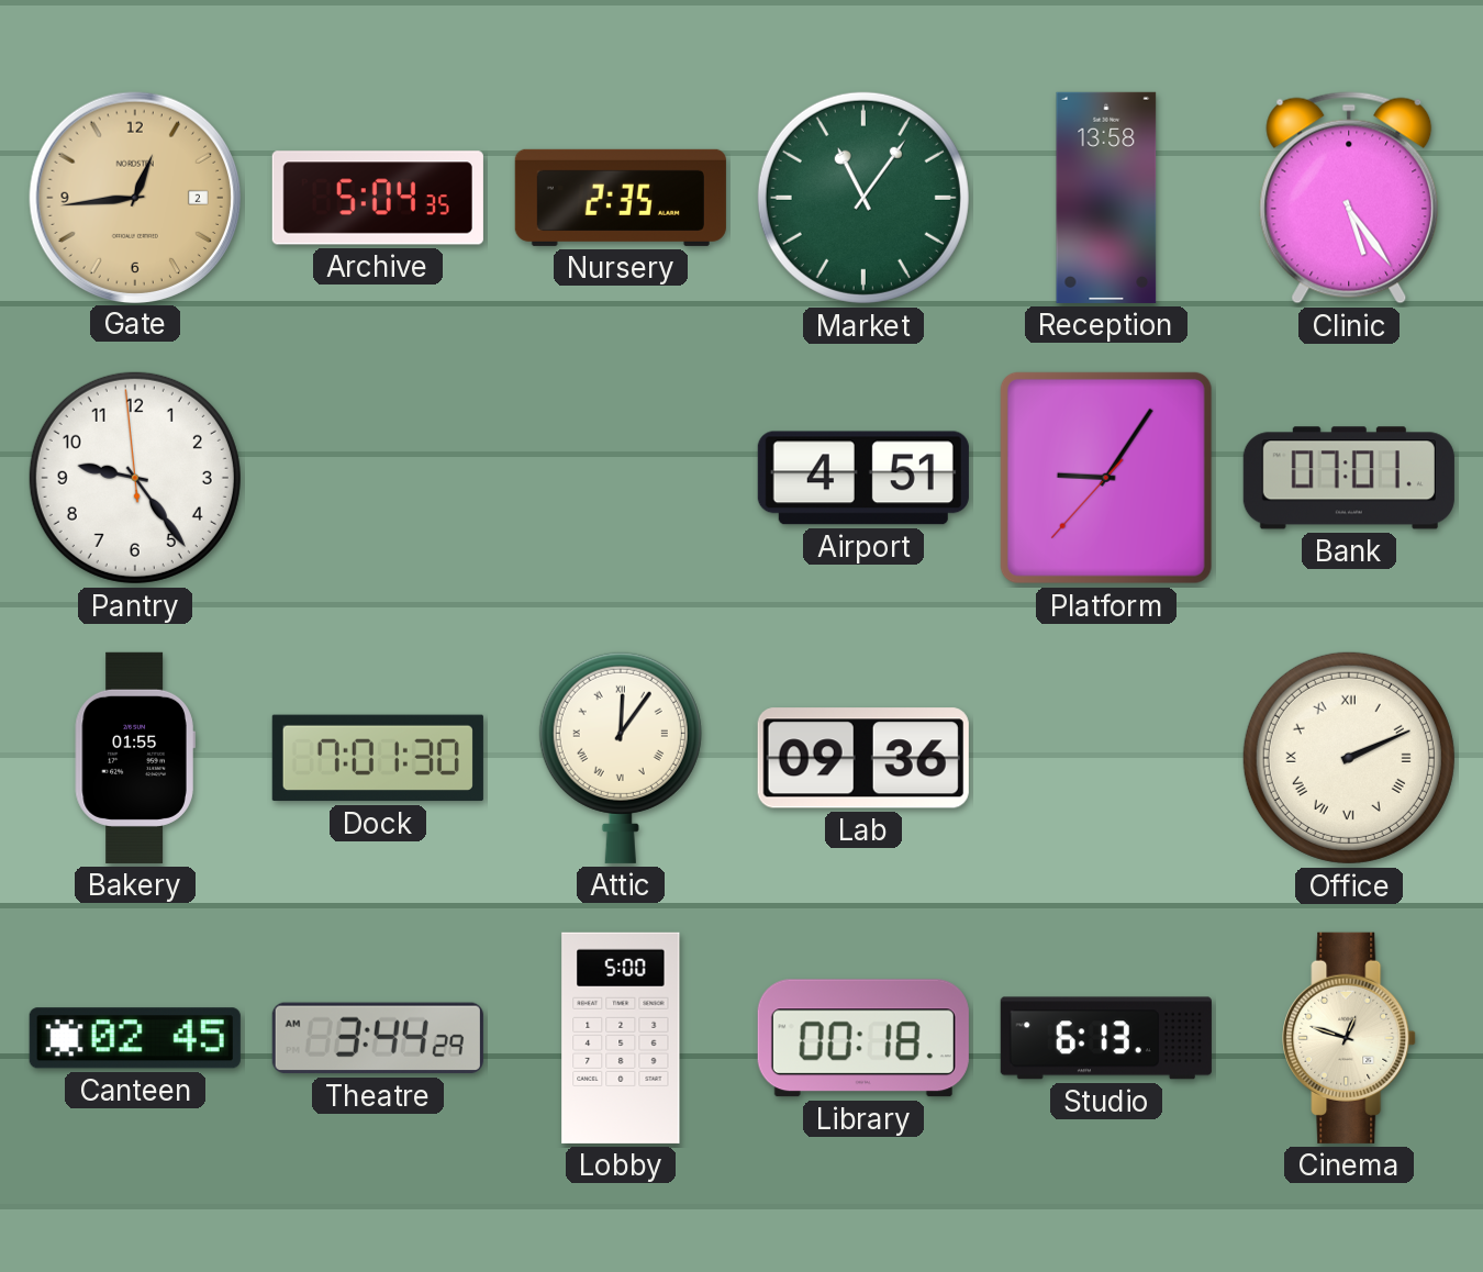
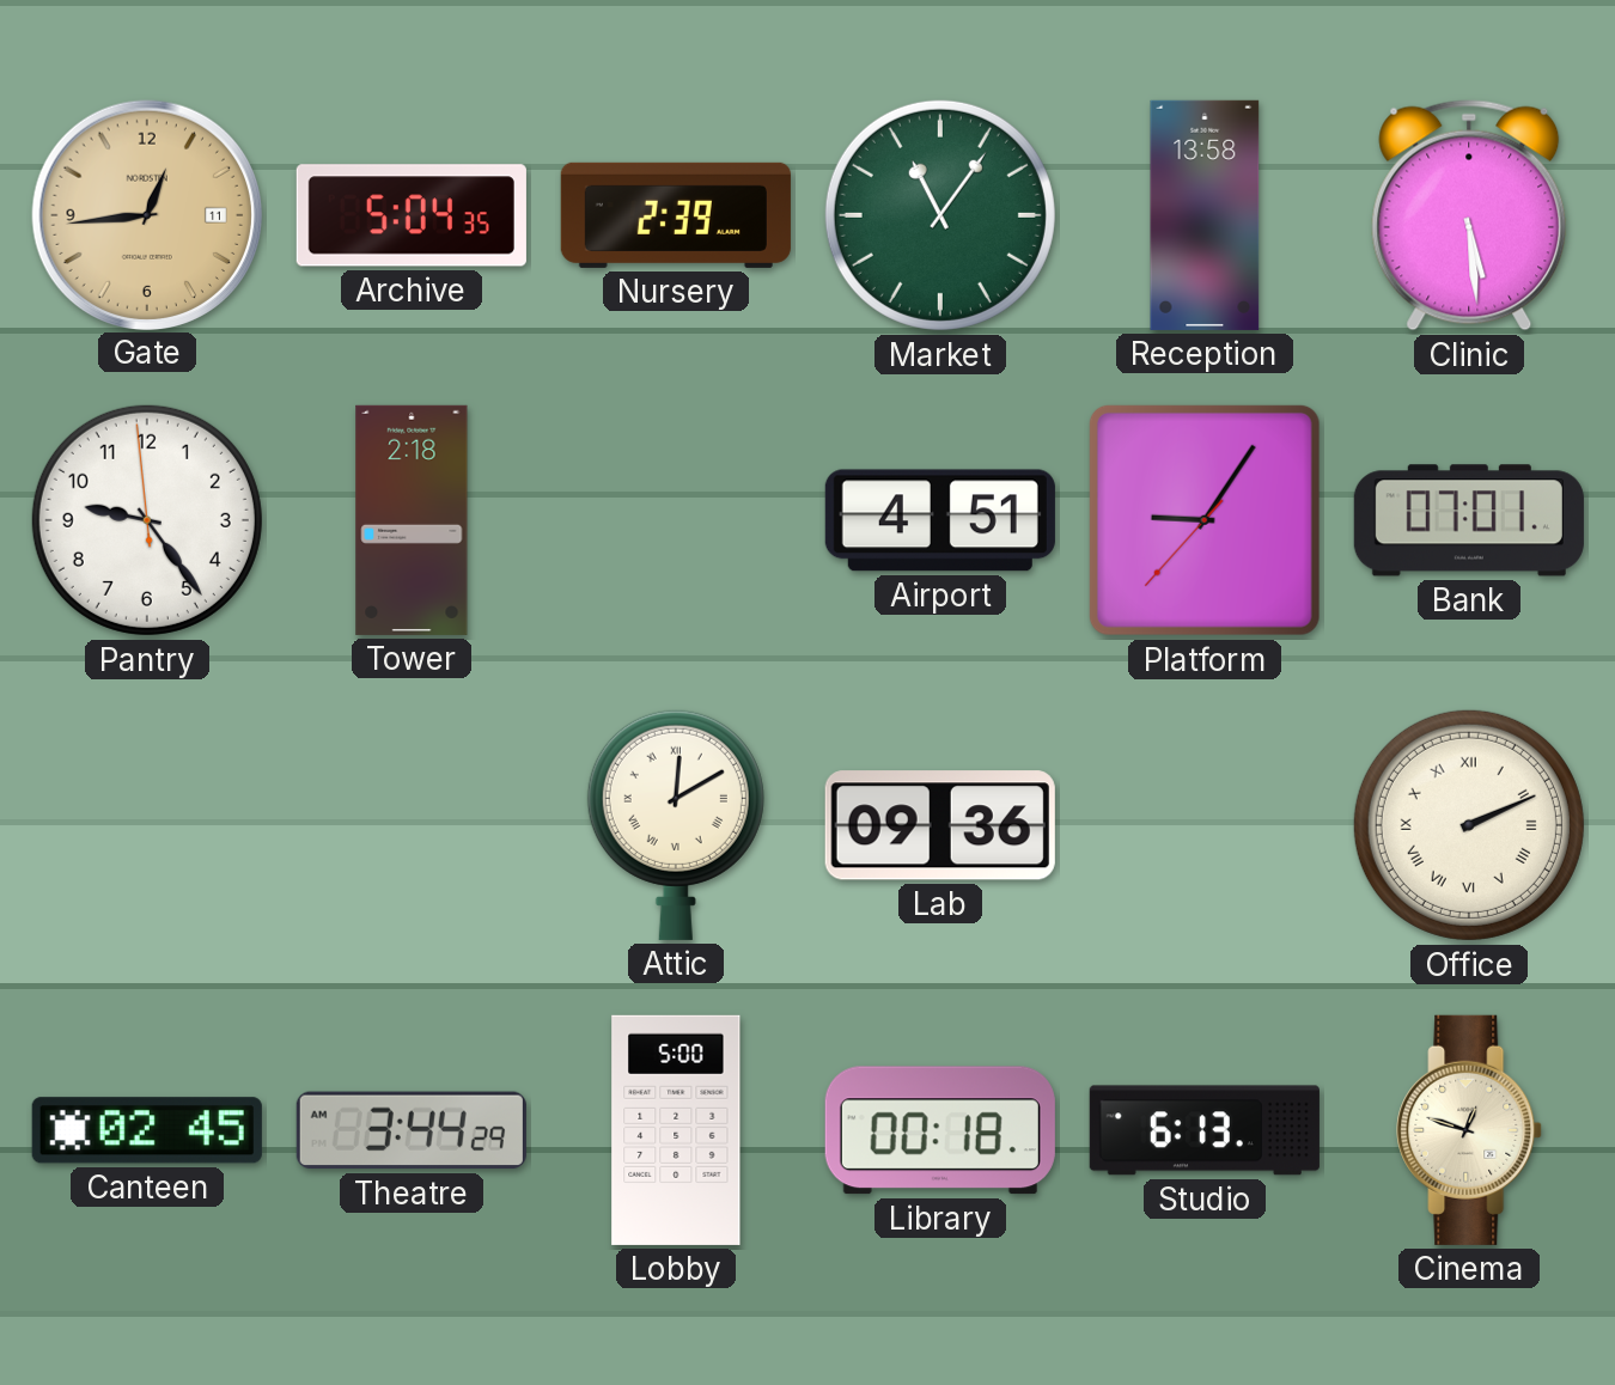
Gate date: 2 -> 11 (146, 214)
Nursery: 2:35 -> 2:39 (676, 215)
Clinic: 5:24 -> 5:29 (1469, 215)
Tower: none -> 2:18 (412, 520)
Bakery: 01:55 -> none (135, 758)
Dock: 7:01 -> none (378, 758)
Attic: 12:06 -> 12:10 (676, 824)
